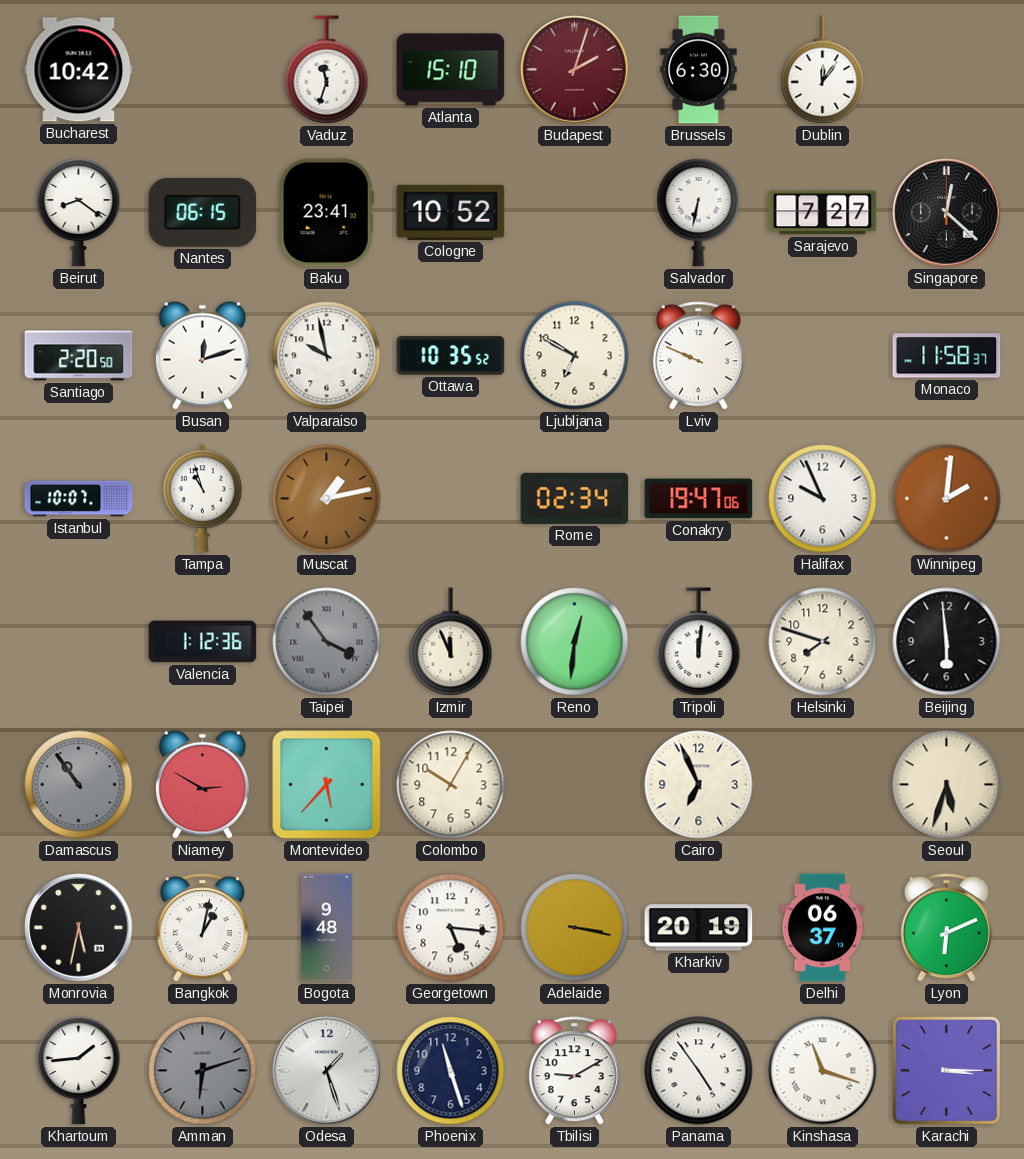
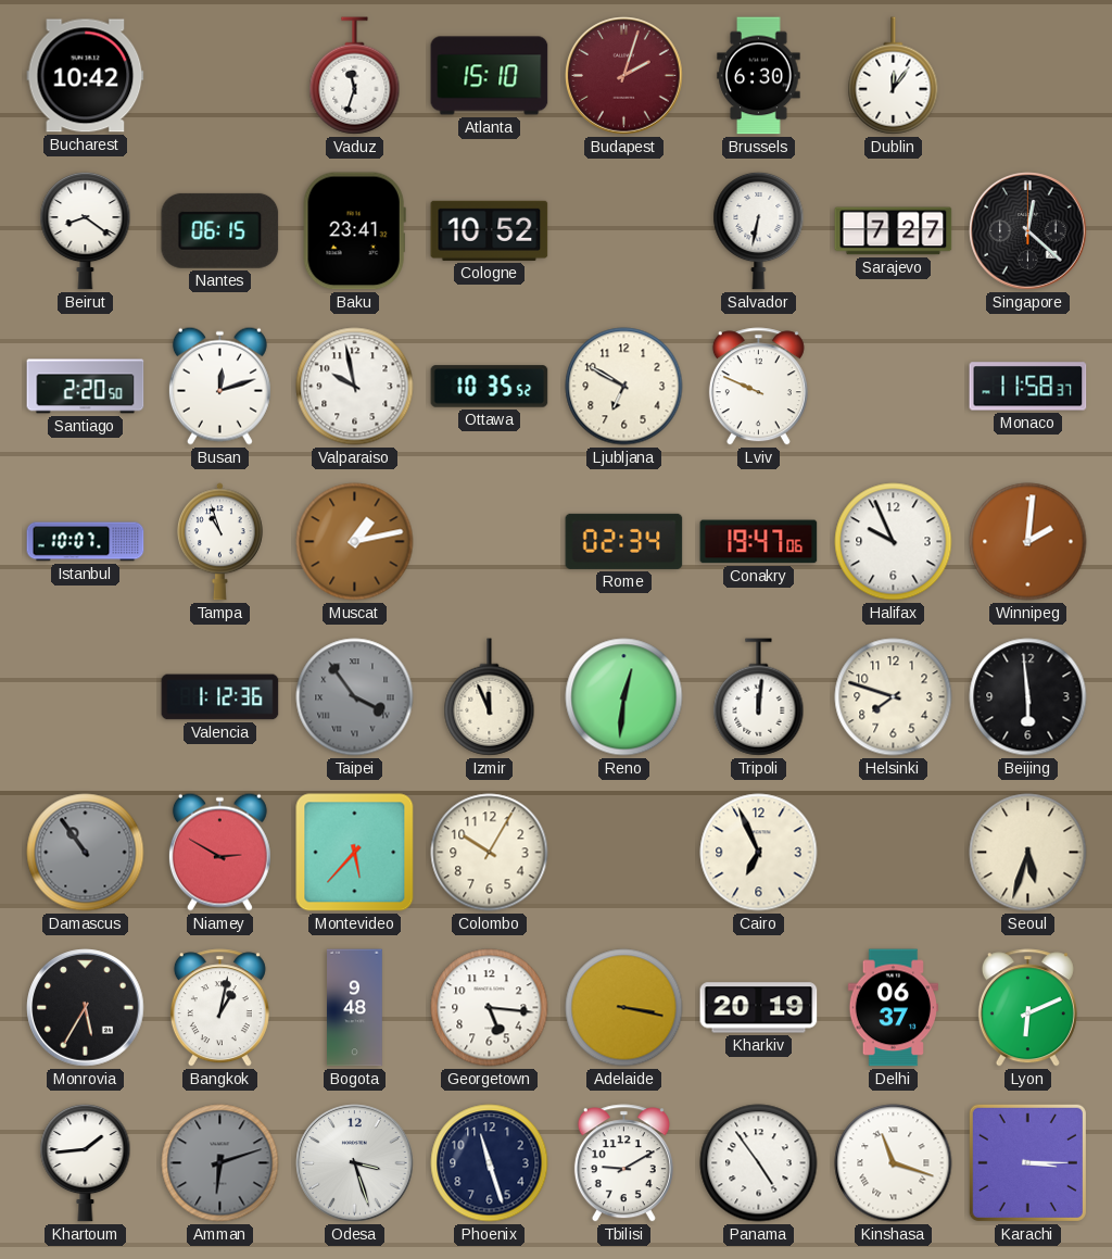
Monrovia: 5:32 -> 5:35 (86, 1008)
Odesa: 1:27 -> 3:27 (355, 1163)
